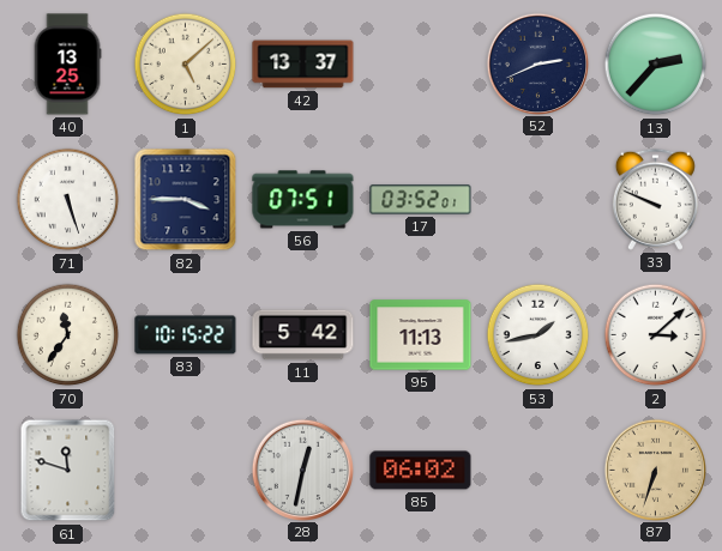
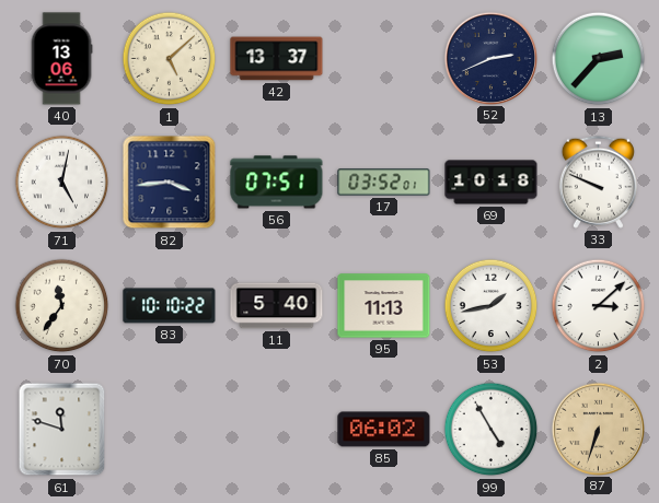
40: 13:25 -> 13:06 (61, 59)
71: 5:27 -> 5:02 (62, 183)
82: 3:45 -> 3:44 (170, 183)
69: none -> 10:18 (492, 183)
83: 10:15 -> 10:10 (170, 306)
11: 5:42 -> 5:40 (277, 306)
28: 12:32 -> none (302, 470)
99: none -> 4:55 (492, 430)
